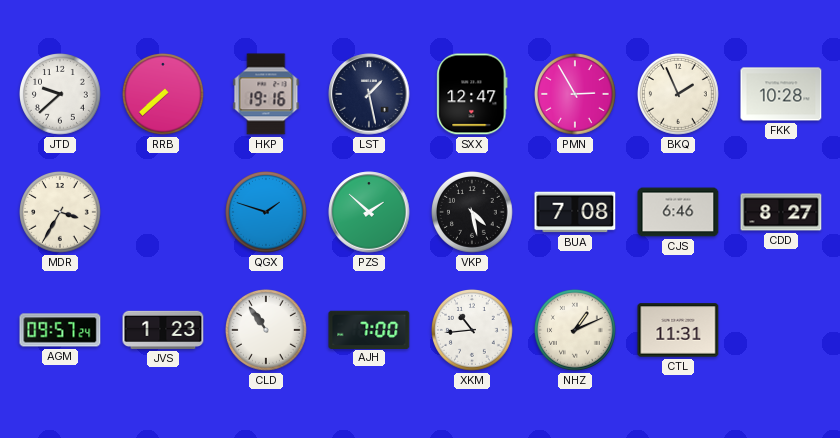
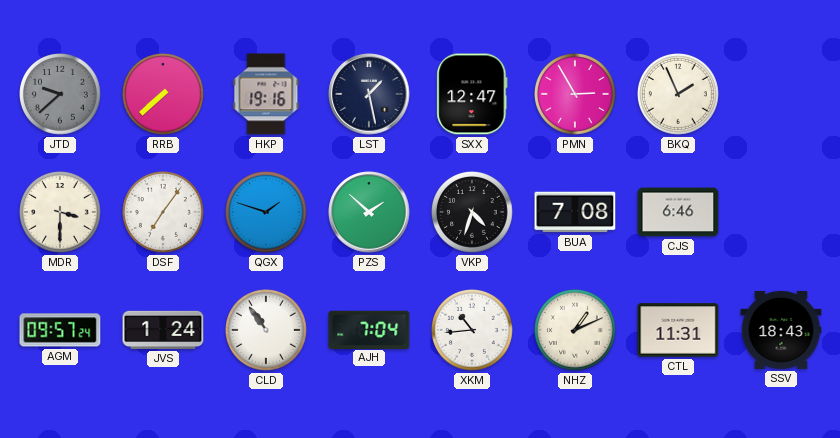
JTD dial: white -> grey (61, 95)
FKK: 10:28 -> none (781, 94)
MDR: 3:35 -> 3:30 (61, 213)
DSF: none -> 7:06 (164, 213)
VKP: 4:28 -> 4:33 (473, 213)
CDD: 8:27 -> none (781, 212)
JVS: 1:23 -> 1:24 (163, 330)
AJH: 7:00 -> 7:04 (369, 329)
SSV: none -> 18:43 (781, 330)
